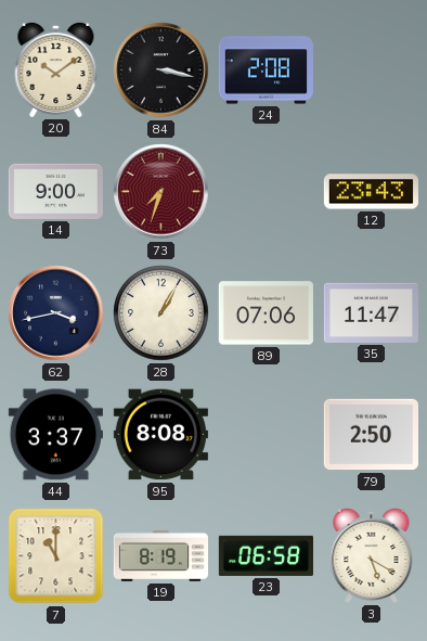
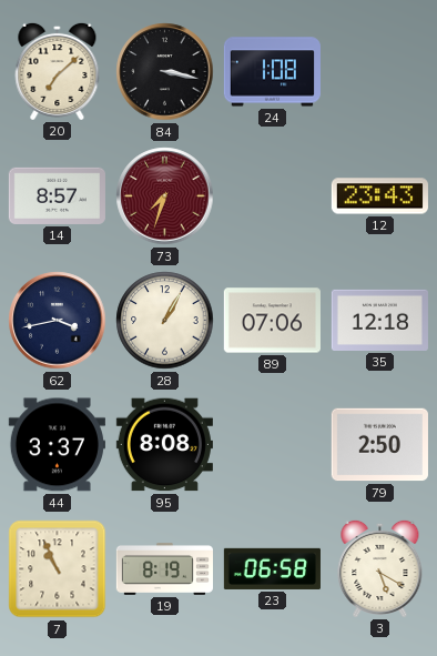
20: 10:09 -> 7:08 (58, 71)
24: 2:08 -> 1:08 (272, 72)
14: 9:00 -> 8:57 (57, 195)
35: 11:47 -> 12:18 (379, 320)
7: 11:00 -> 10:56 (58, 569)
